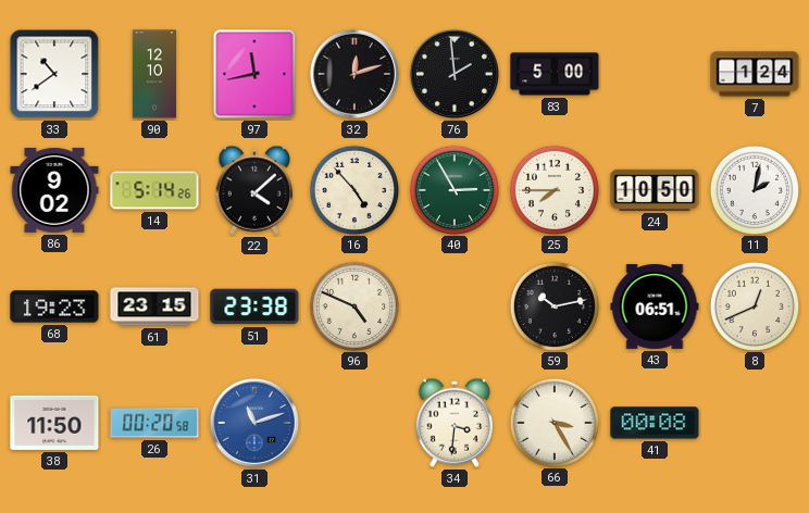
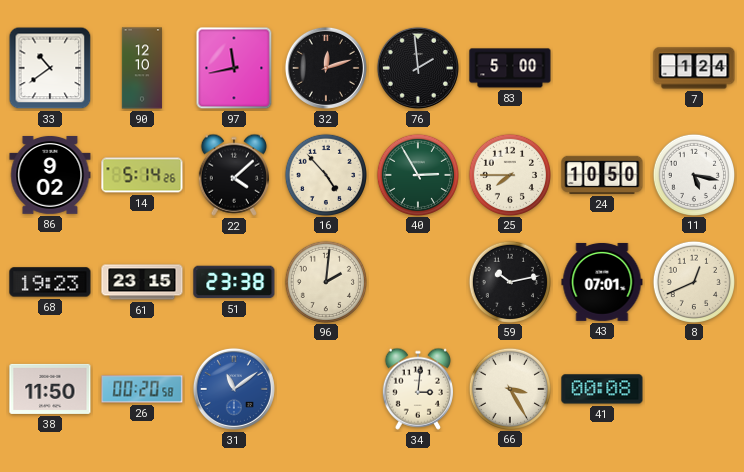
11: 2:02 -> 5:17 (693, 174)
96: 4:49 -> 2:01 (325, 281)
43: 06:51 -> 07:01 (602, 282)
31: 11:12 -> 11:09 (234, 389)
34: 3:31 -> 3:01 (418, 389)
